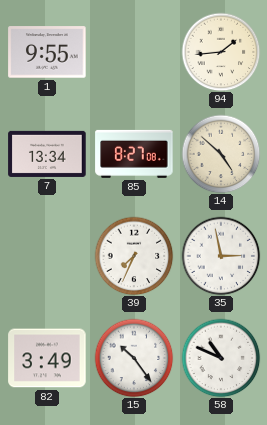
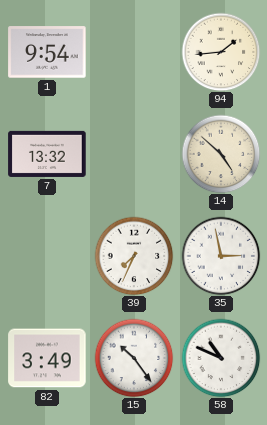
1: 9:55 -> 9:54 (47, 52)
7: 13:34 -> 13:32 (47, 154)
85: 8:27 -> none (134, 154)
